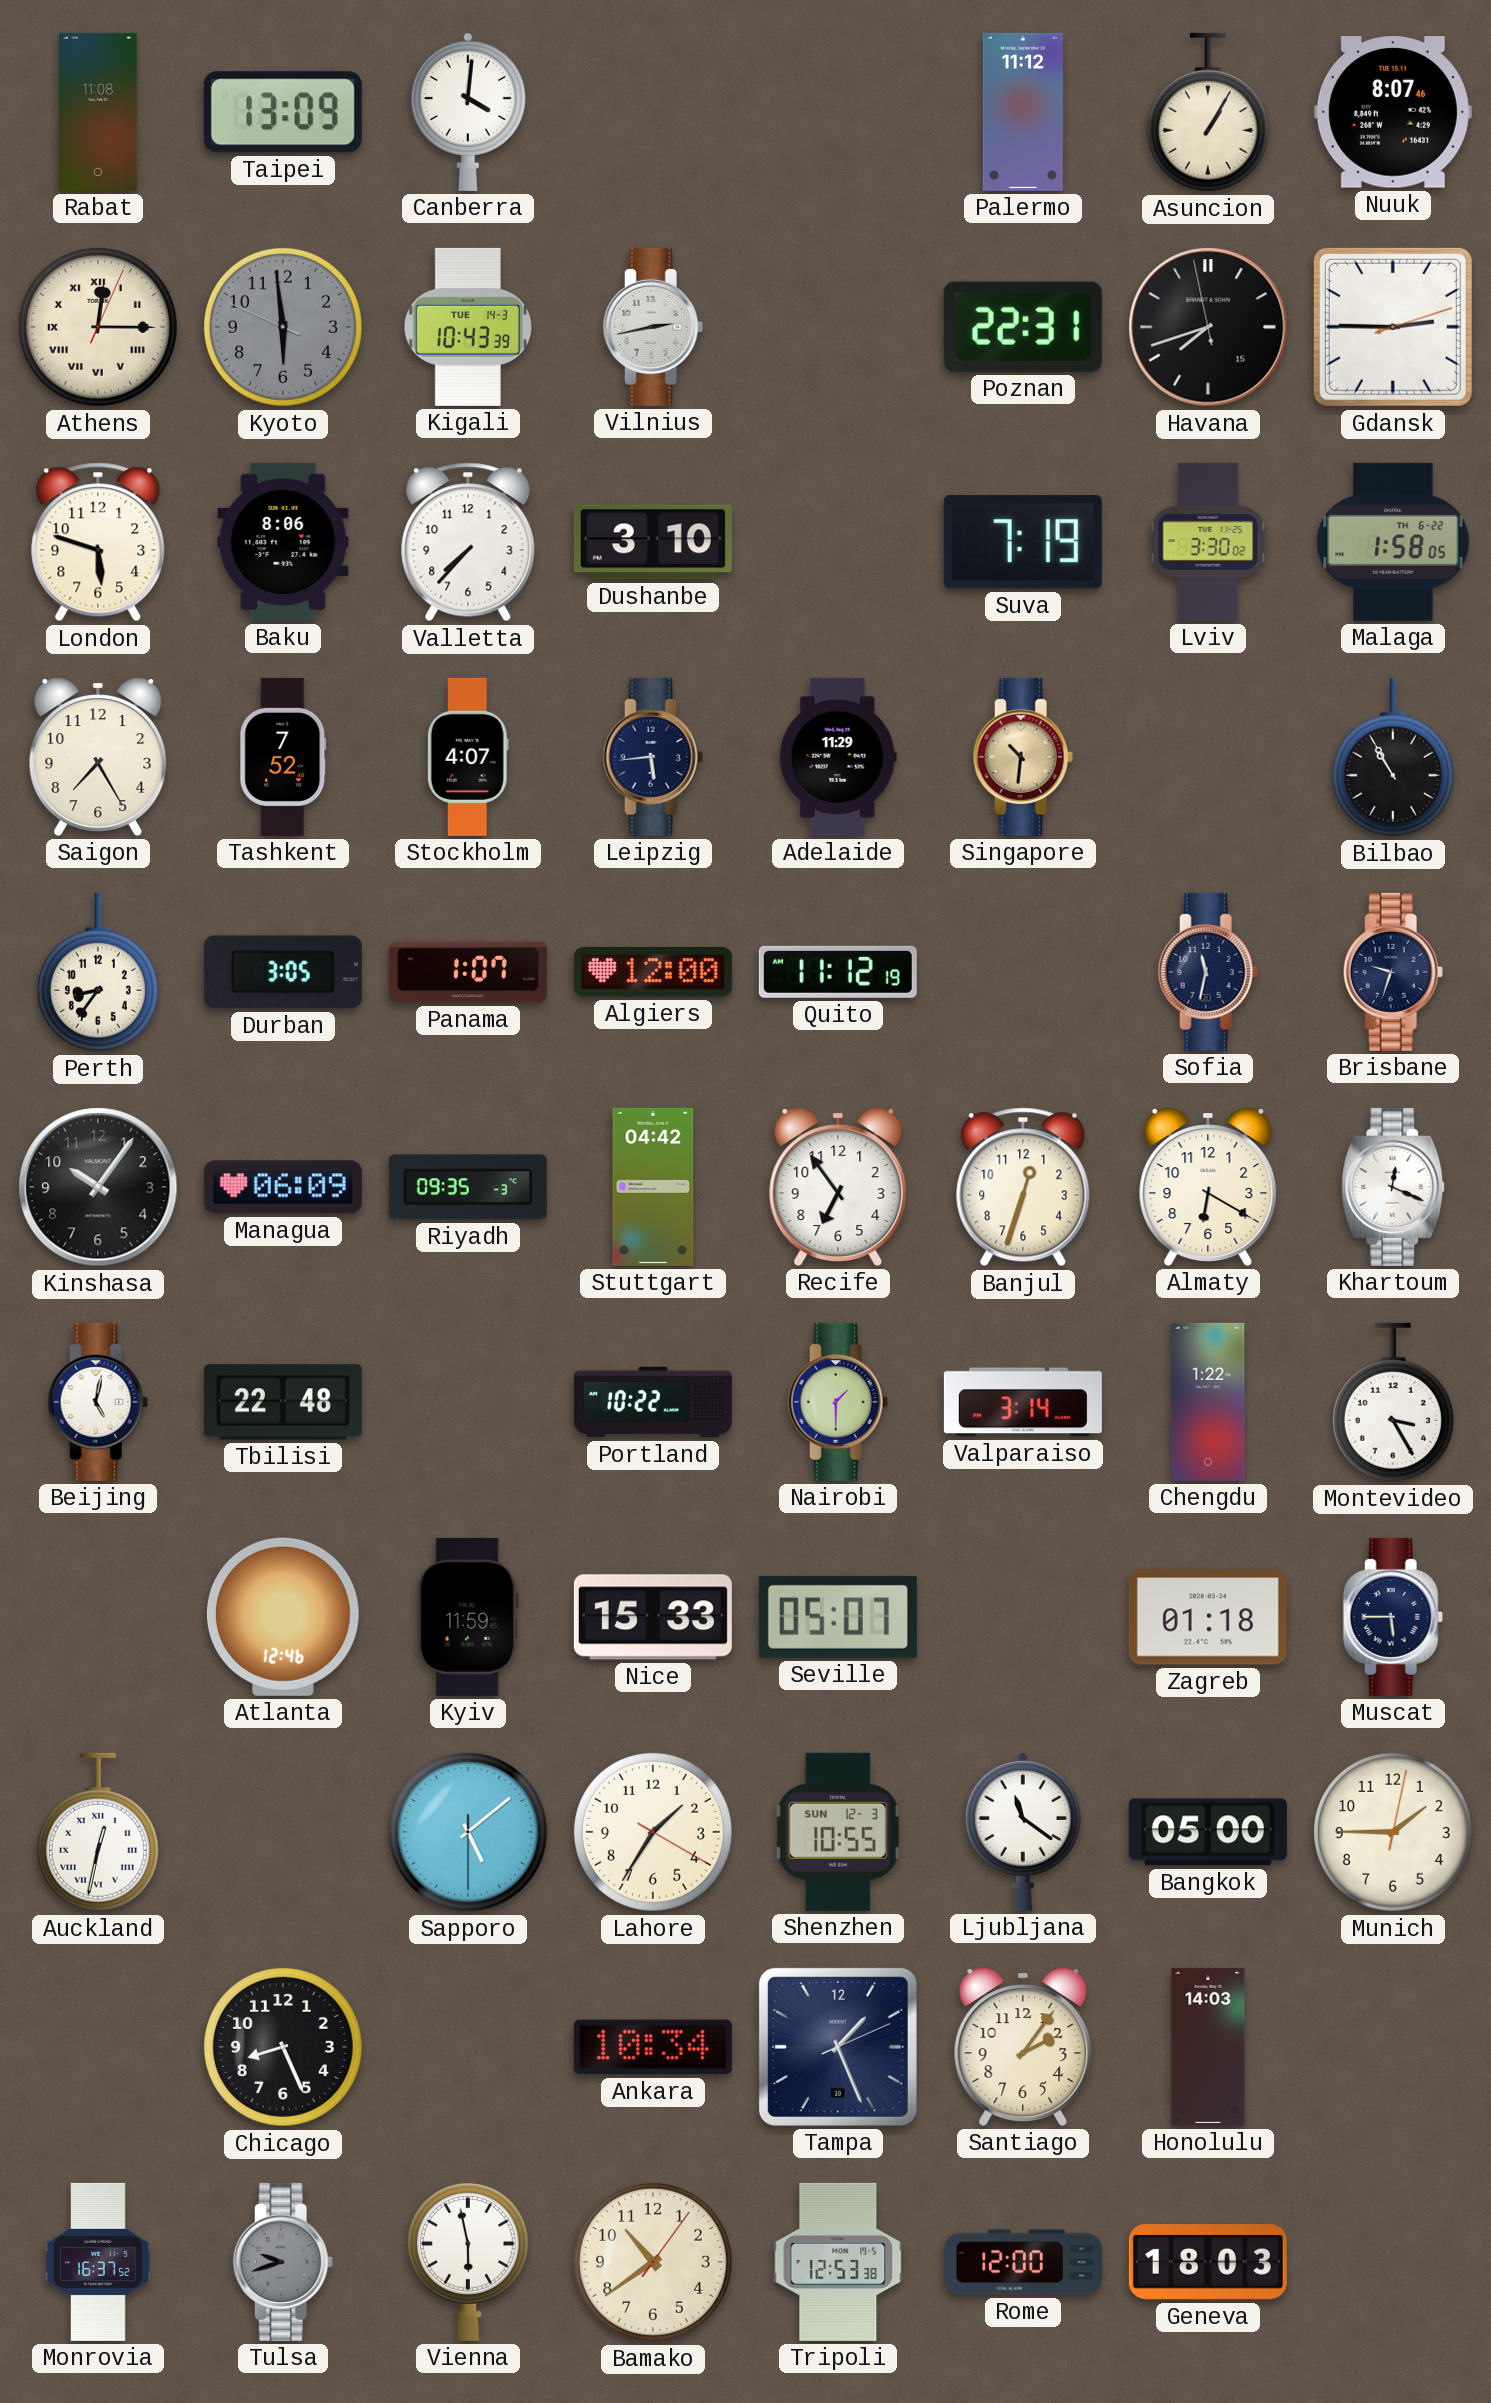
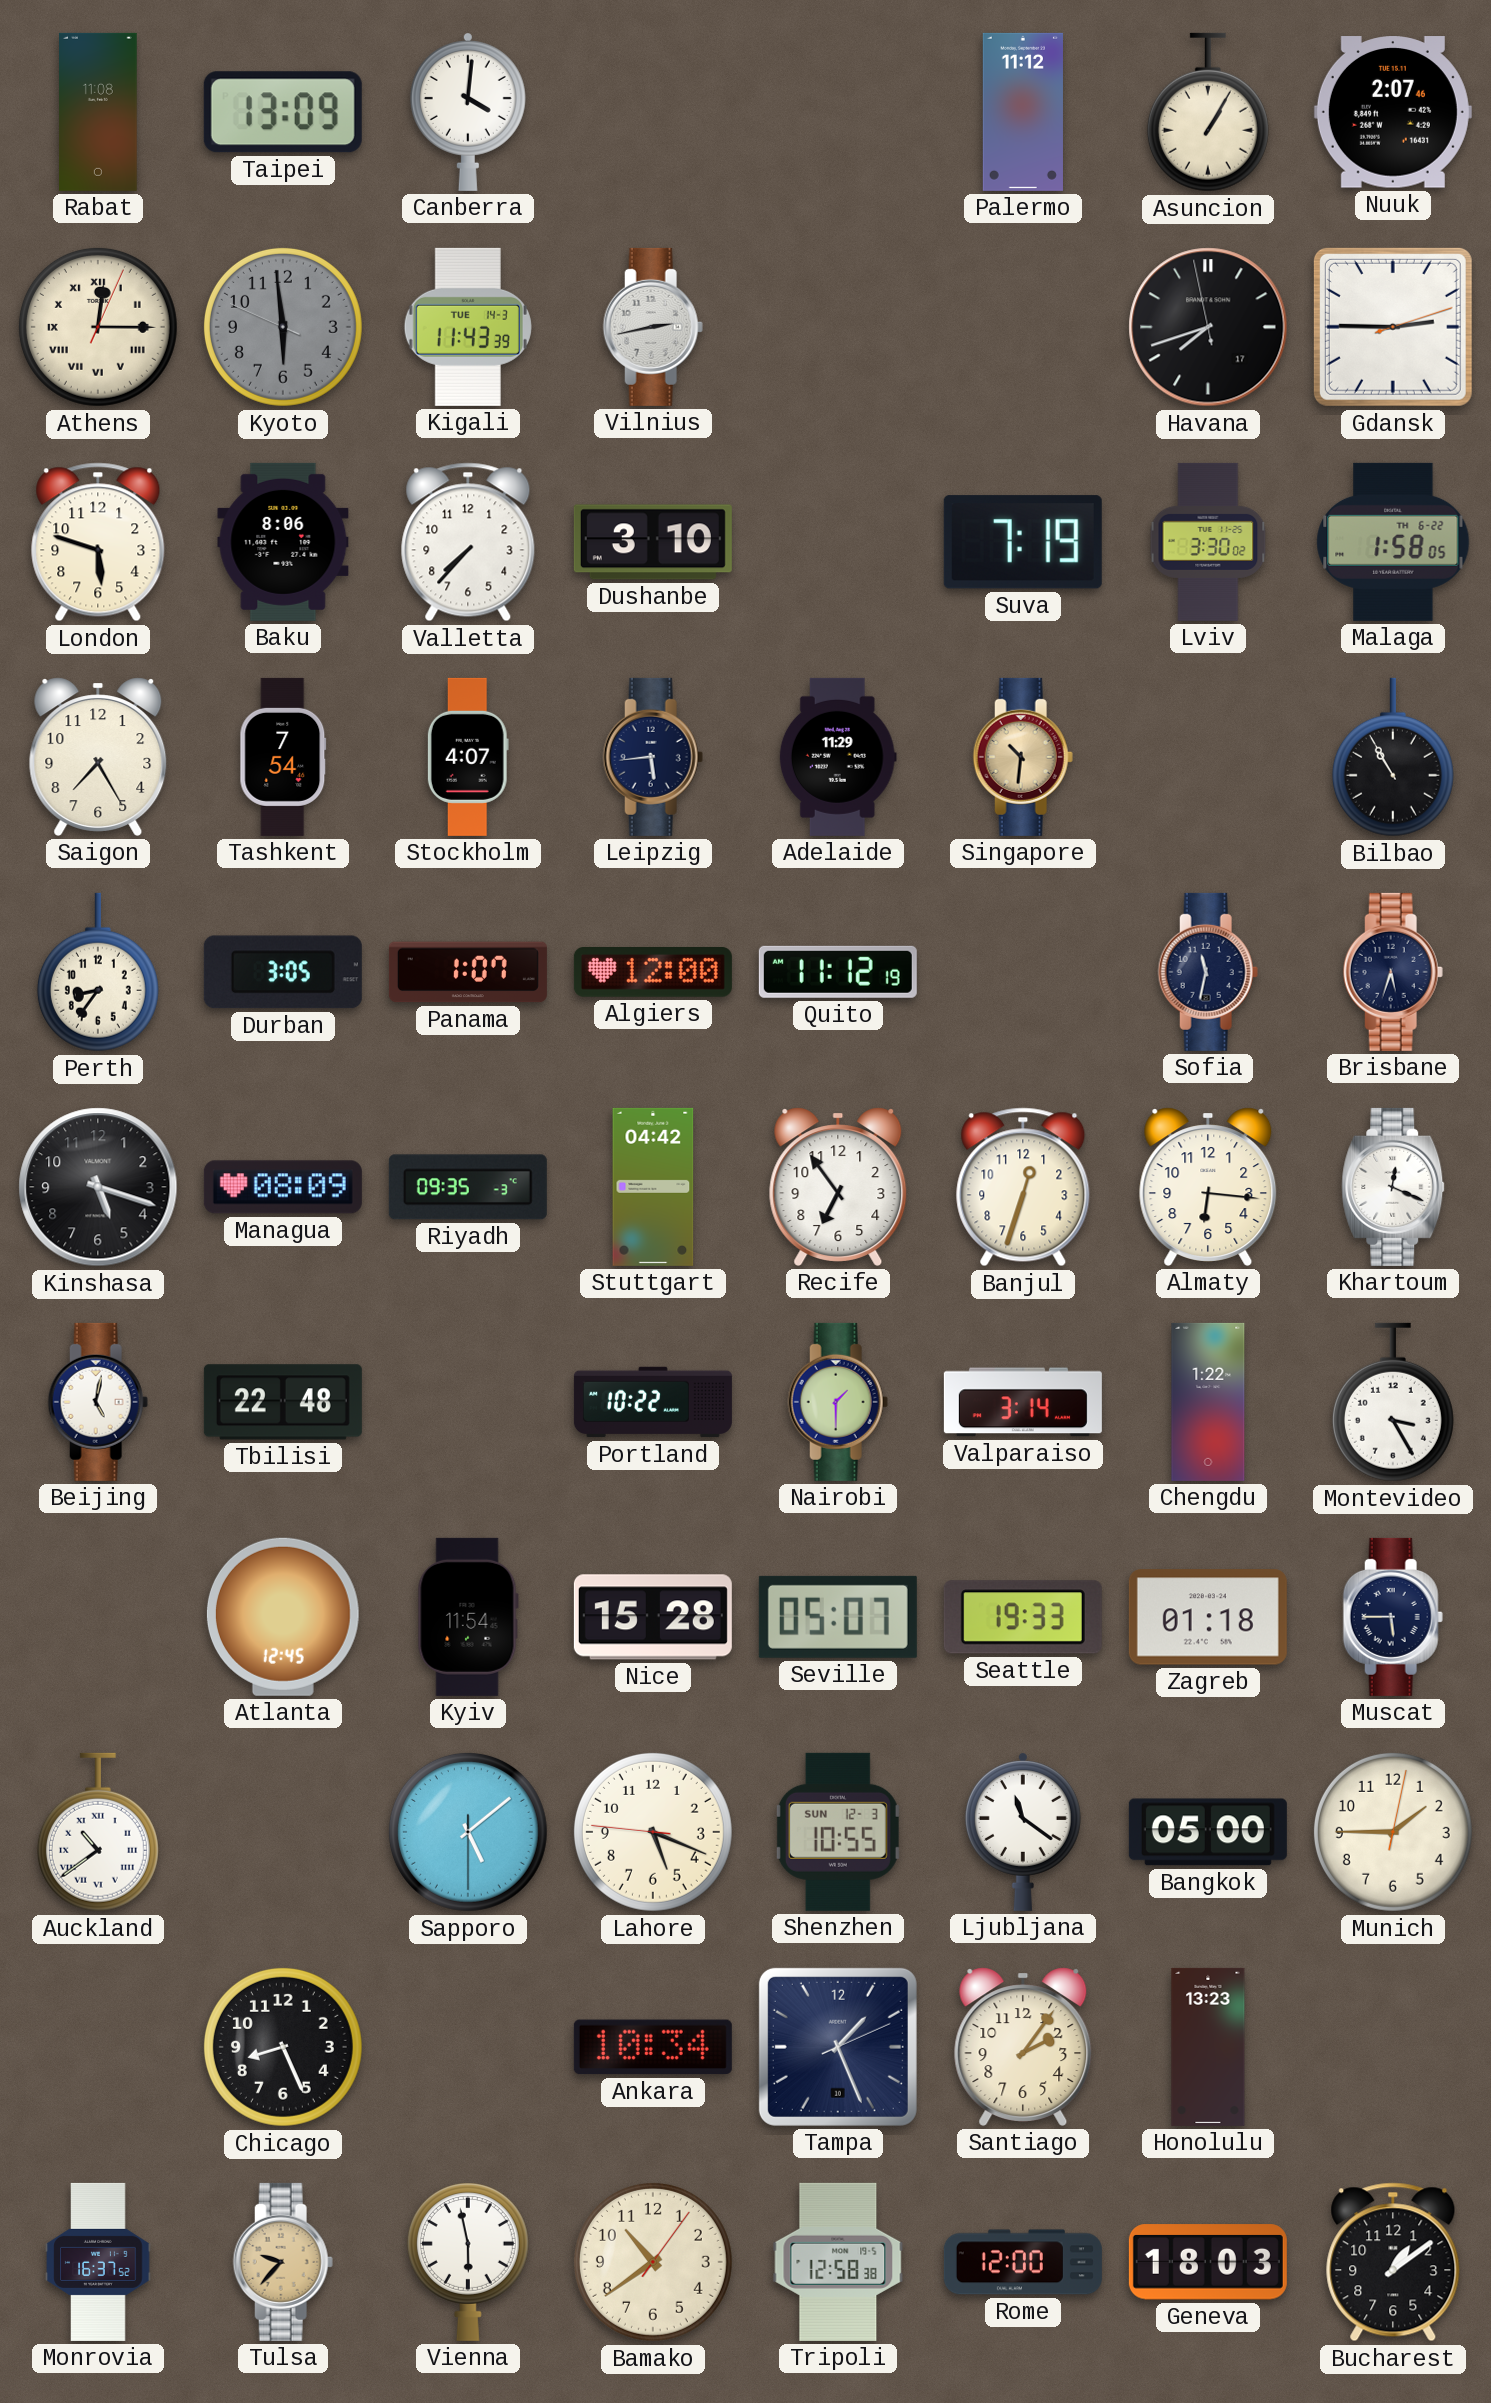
Nuuk: 8:07 -> 2:07 (1393, 112)
Kigali: 10:43 -> 11:43 (468, 327)
Poznan: 22:31 -> none (1023, 327)
Havana date: 15 -> 17 (1208, 327)
Tashkent: 7:52 -> 7:54 (283, 757)
Brisbane: 9:33 -> 5:33 (1393, 972)
Kinshasa: 10:06 -> 5:18 (98, 1187)
Managua: 06:09 -> 08:09 (283, 1187)
Almaty: 6:20 -> 6:16 (1208, 1187)
Atlanta: 12:46 -> 12:45 (283, 1617)
Kyiv: 11:59 -> 11:54 (468, 1617)
Nice: 15:33 -> 15:28 (653, 1617)
Seattle: none -> 19:33 (1023, 1617)
Auckland: 12:32 -> 10:39 (98, 1832)
Lahore: 1:35 -> 5:18 (653, 1832)
Honolulu: 14:03 -> 13:23 (1208, 2047)
Tulsa: 9:42 -> 9:37 (283, 2262)
Tulsa dial: grey -> champagne (283, 2262)
Tripoli: 12:53 -> 12:58 (838, 2262)
Bucharest: none -> 1:09 (1393, 2262)
